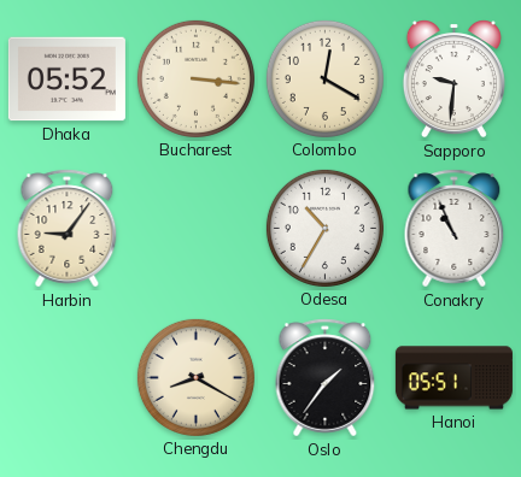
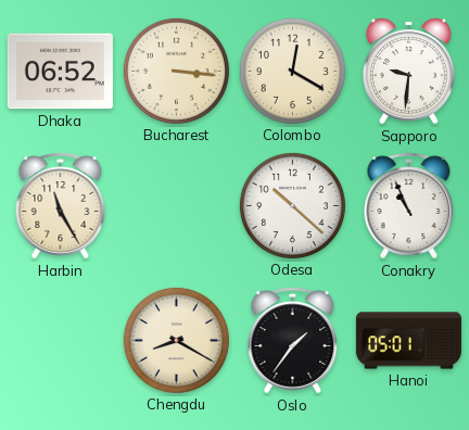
Dhaka: 05:52 -> 06:52 (60, 72)
Harbin: 9:06 -> 11:25 (61, 206)
Odesa: 10:35 -> 10:22 (292, 205)
Hanoi: 05:51 -> 05:01 (408, 341)
